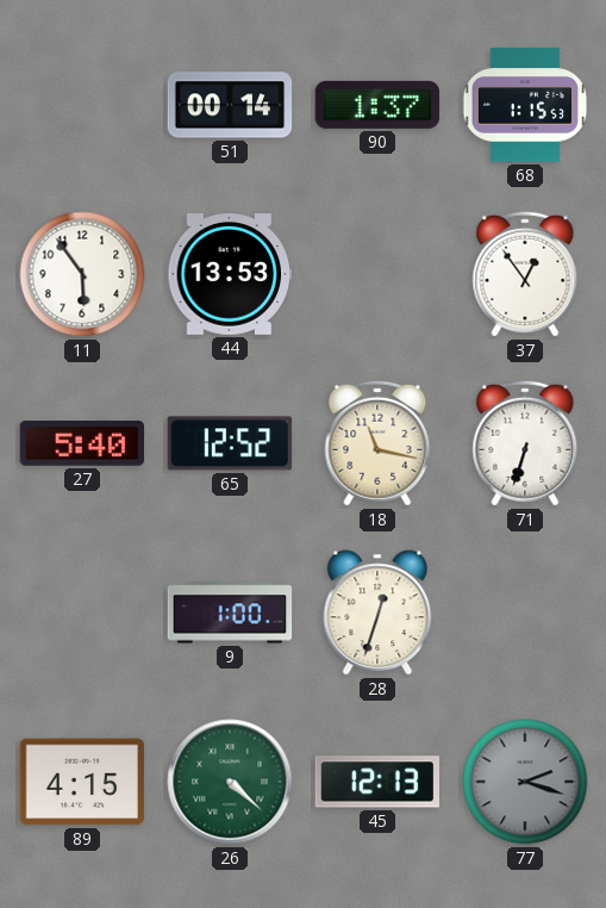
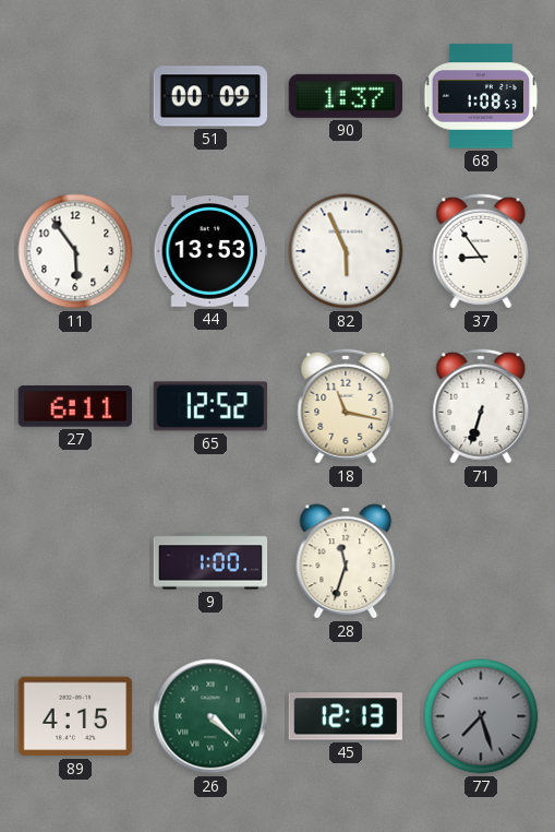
51: 00:14 -> 00:09 (210, 96)
68: 1:15 -> 1:08 (481, 96)
82: none -> 5:56 (346, 251)
37: 12:54 -> 8:54 (481, 251)
27: 5:40 -> 6:11 (74, 407)
28: 12:33 -> 11:33 (346, 561)
77: 2:18 -> 7:27 (481, 716)
